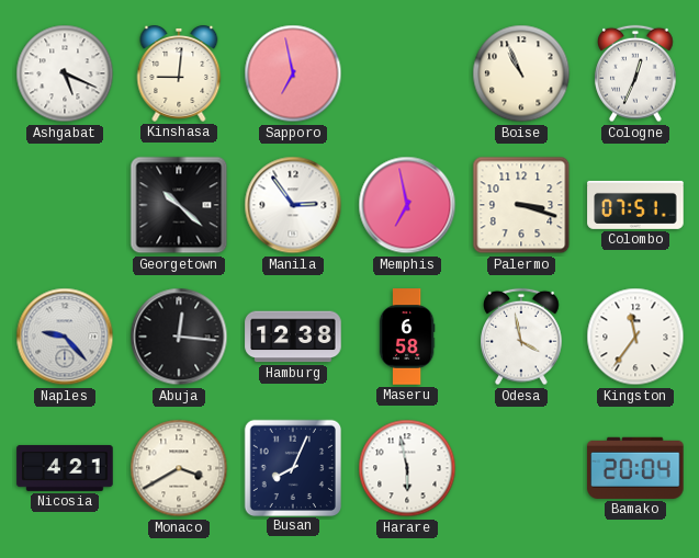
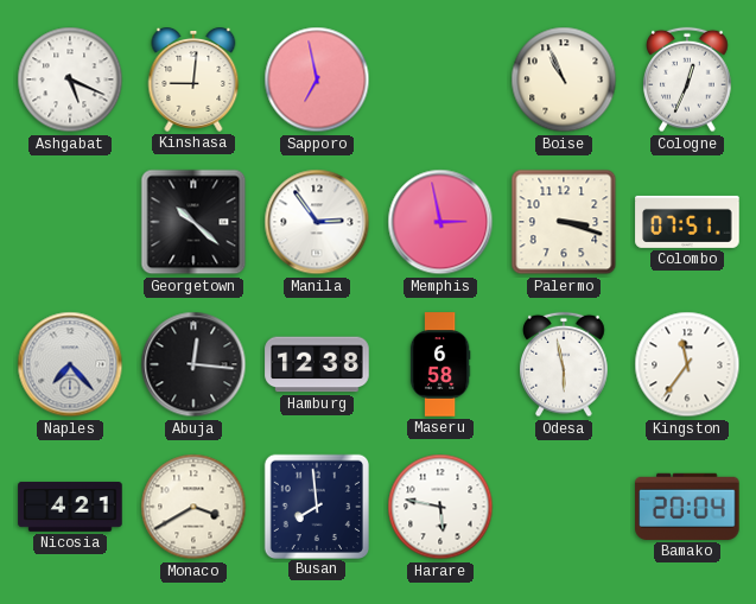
Memphis: 6:58 -> 2:58 (440, 222)
Naples: 9:23 -> 7:23 (70, 364)
Odesa: 3:58 -> 5:58 (565, 364)
Busan: 8:04 -> 7:59 (316, 506)
Harare: 5:58 -> 5:47 (440, 507)
